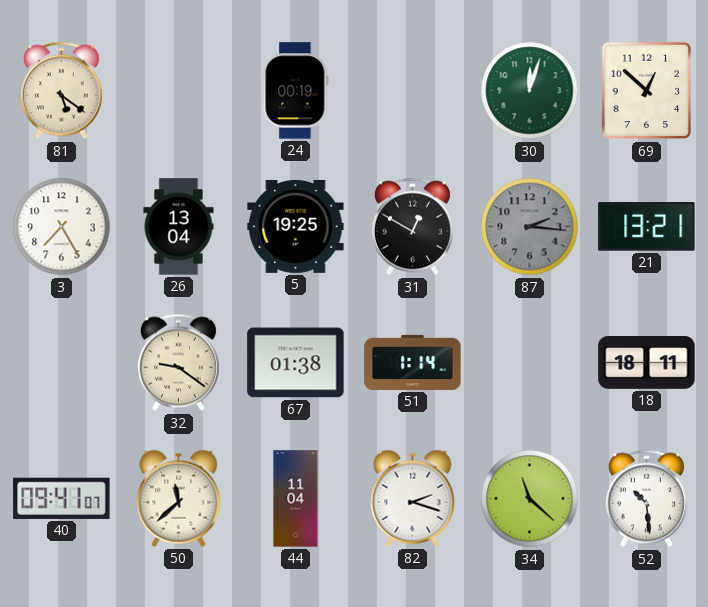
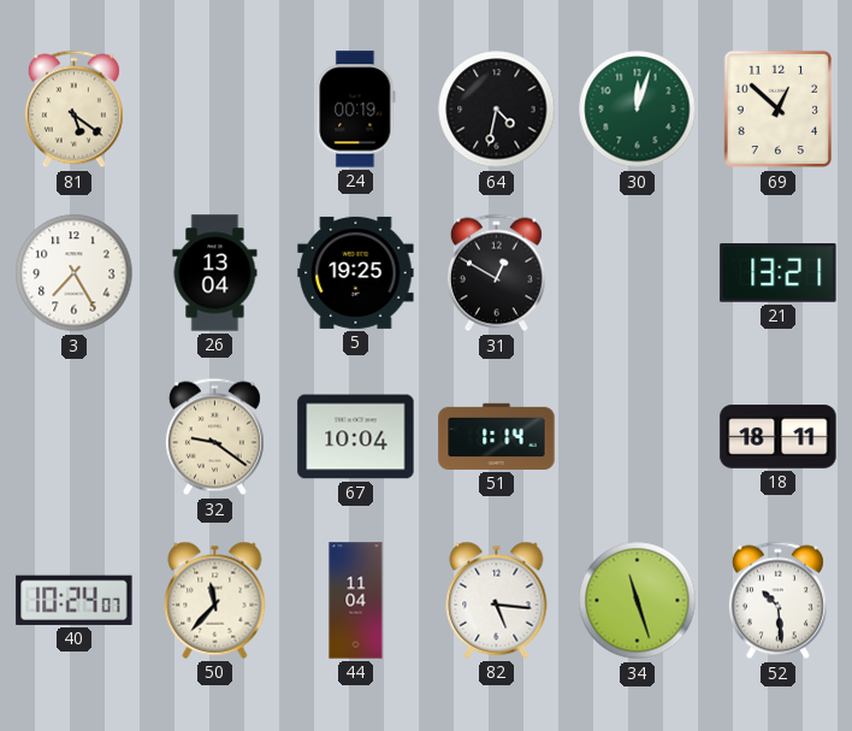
64: none -> 4:32 (497, 110)
87: 2:16 -> none (530, 227)
67: 01:38 -> 10:04 (356, 437)
40: 09:41 -> 10:24 (75, 600)
50: 11:38 -> 11:37 (215, 600)
82: 2:18 -> 5:16 (497, 600)
34: 11:22 -> 11:27 (638, 601)
